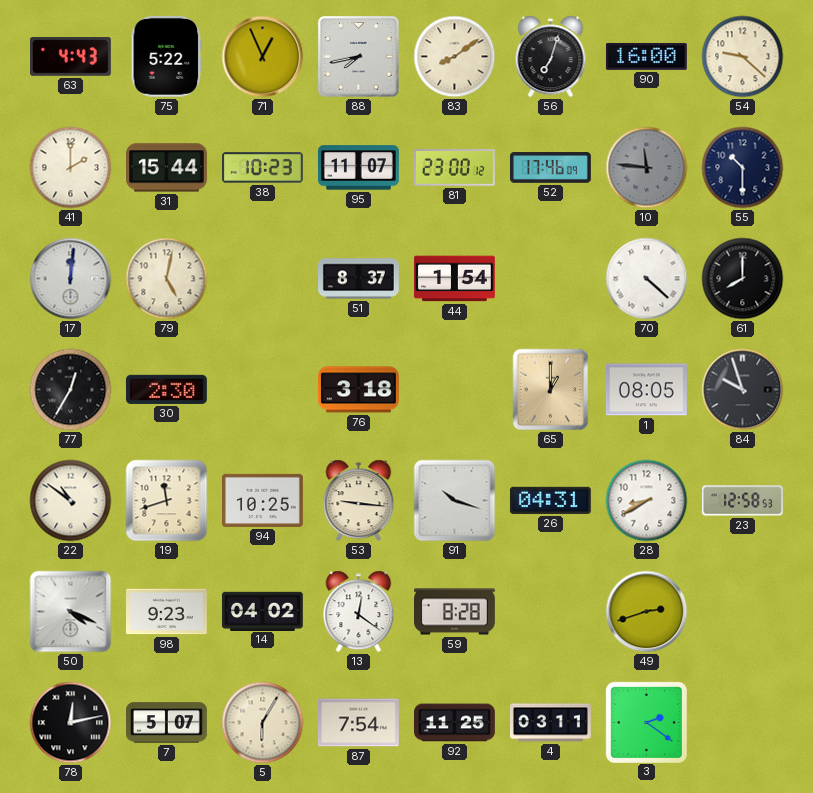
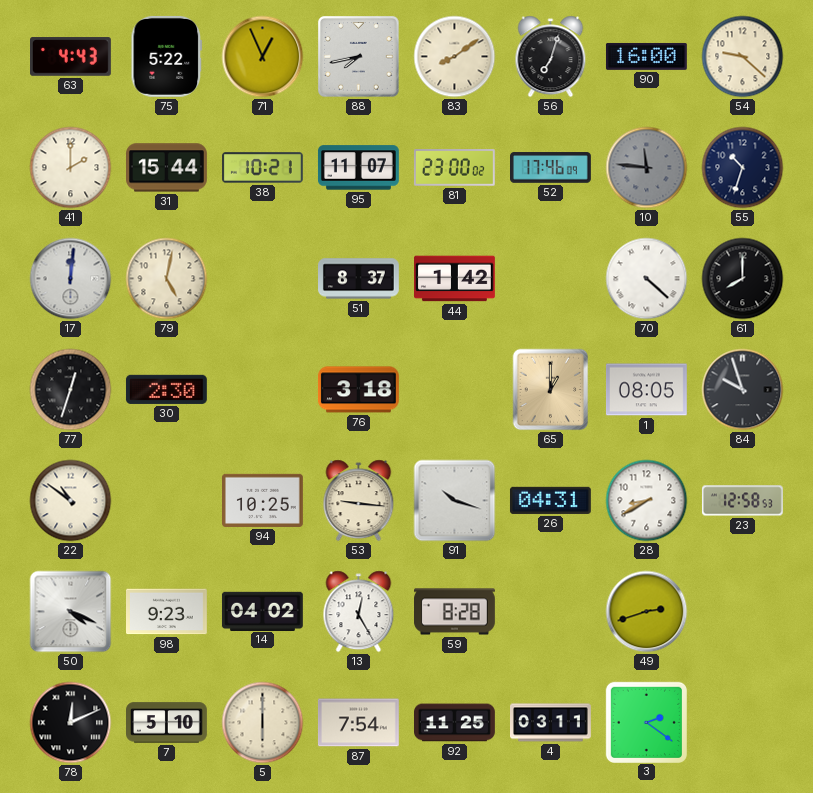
38: 10:23 -> 10:21 (263, 168)
81: 23:00:12 -> 23:00:02 (454, 168)
55: 10:30 -> 10:33 (743, 168)
44: 1:54 -> 1:42 (455, 279)
77: 12:35 -> 12:33 (71, 390)
19: 11:42 -> none (167, 501)
13: 12:21 -> 12:25 (359, 612)
78: 12:13 -> 12:11 (71, 723)
7: 5:07 -> 5:10 (167, 723)
5: 6:05 -> 6:00 (263, 723)
